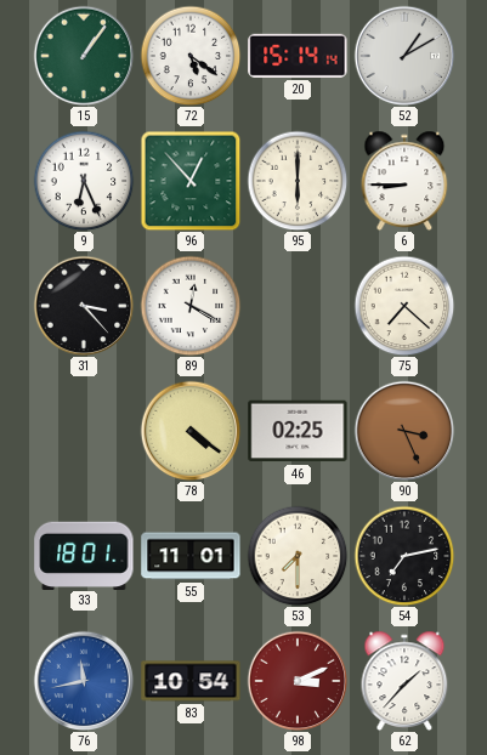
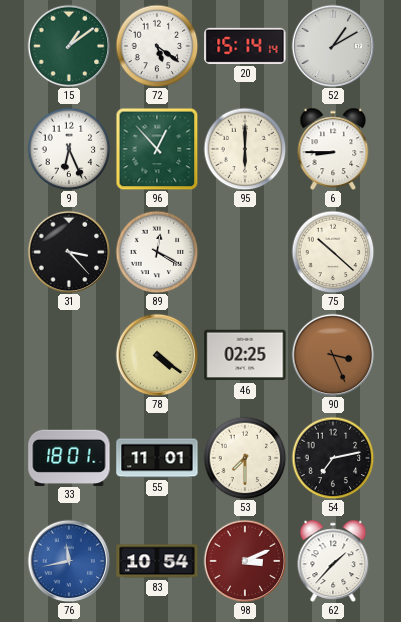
15: 1:06 -> 1:09 (69, 46)
75: 7:22 -> 10:22 (333, 252)
